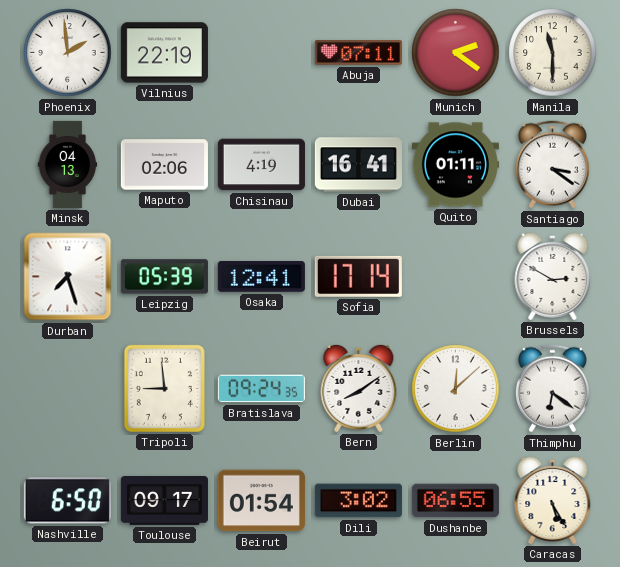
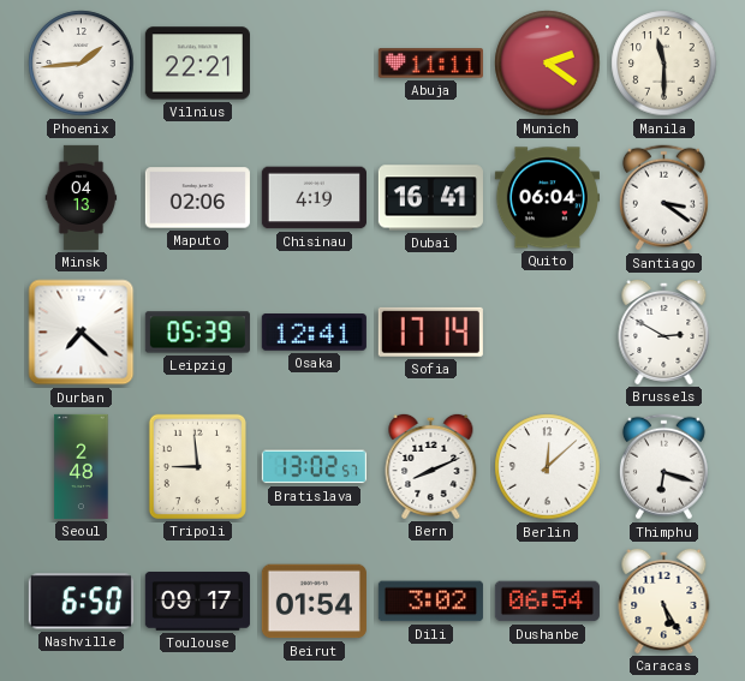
Phoenix: 1:59 -> 1:44 (82, 64)
Vilnius: 22:19 -> 22:21 (197, 64)
Abuja: 07:11 -> 11:11 (430, 64)
Quito: 01:11 -> 06:04 (547, 198)
Durban: 7:27 -> 7:22 (82, 333)
Seoul: none -> 2:48 (82, 466)
Bratislava: 09:24 -> 13:02 (314, 467)
Bern: 8:09 -> 8:11 (431, 466)
Thimphu: 6:21 -> 6:18 (663, 467)
Dushanbe: 06:55 -> 06:54 (547, 602)
